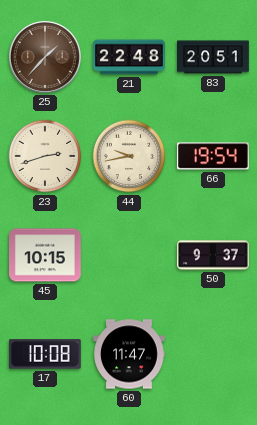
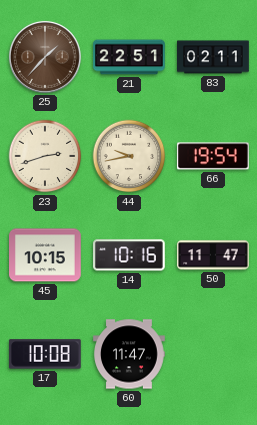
21: 22:48 -> 22:51 (129, 57)
83: 20:51 -> 02:11 (213, 57)
14: none -> 10:16 (130, 255)
50: 9:37 -> 11:47 (214, 255)
